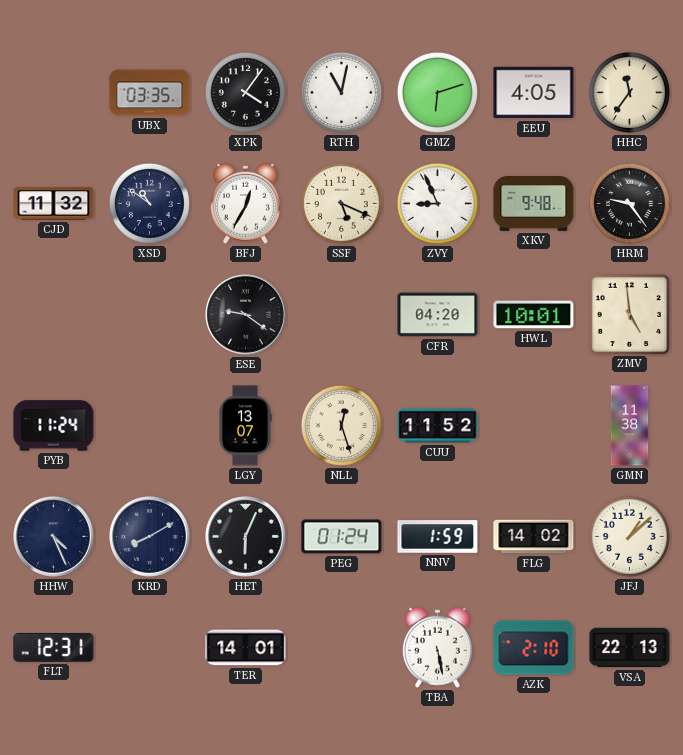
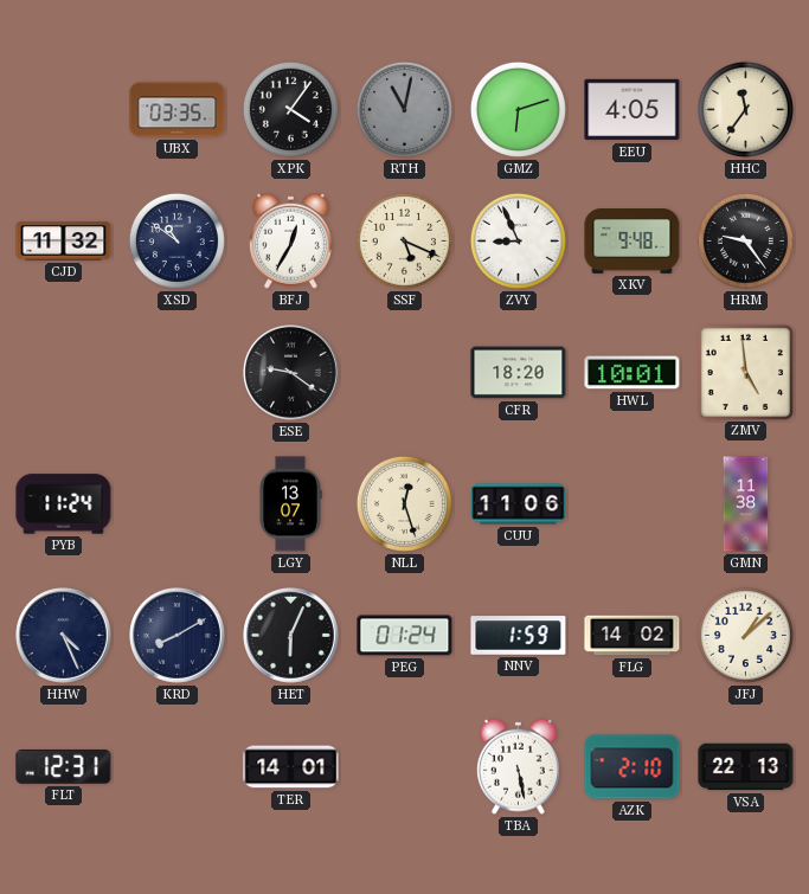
RTH dial: white -> grey (404, 109)
CFR: 04:20 -> 18:20 (519, 373)
CUU: 11:52 -> 11:06 (519, 504)
